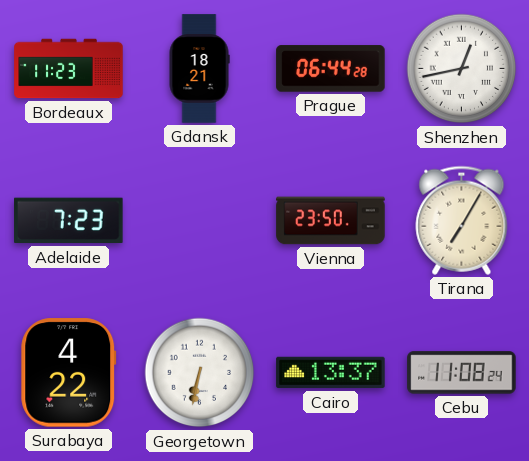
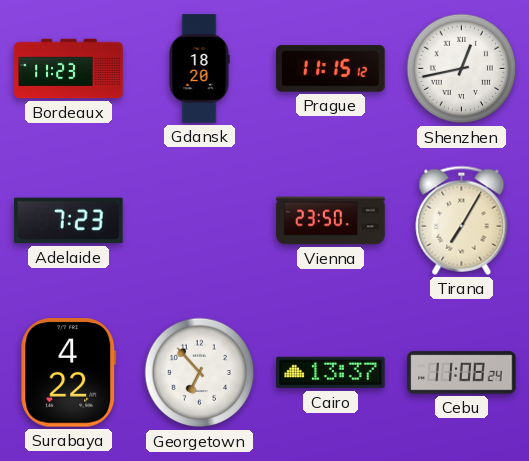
Gdansk: 18:21 -> 18:20 (199, 69)
Prague: 06:44 -> 11:15 (331, 69)
Georgetown: 6:32 -> 6:53 (200, 373)
